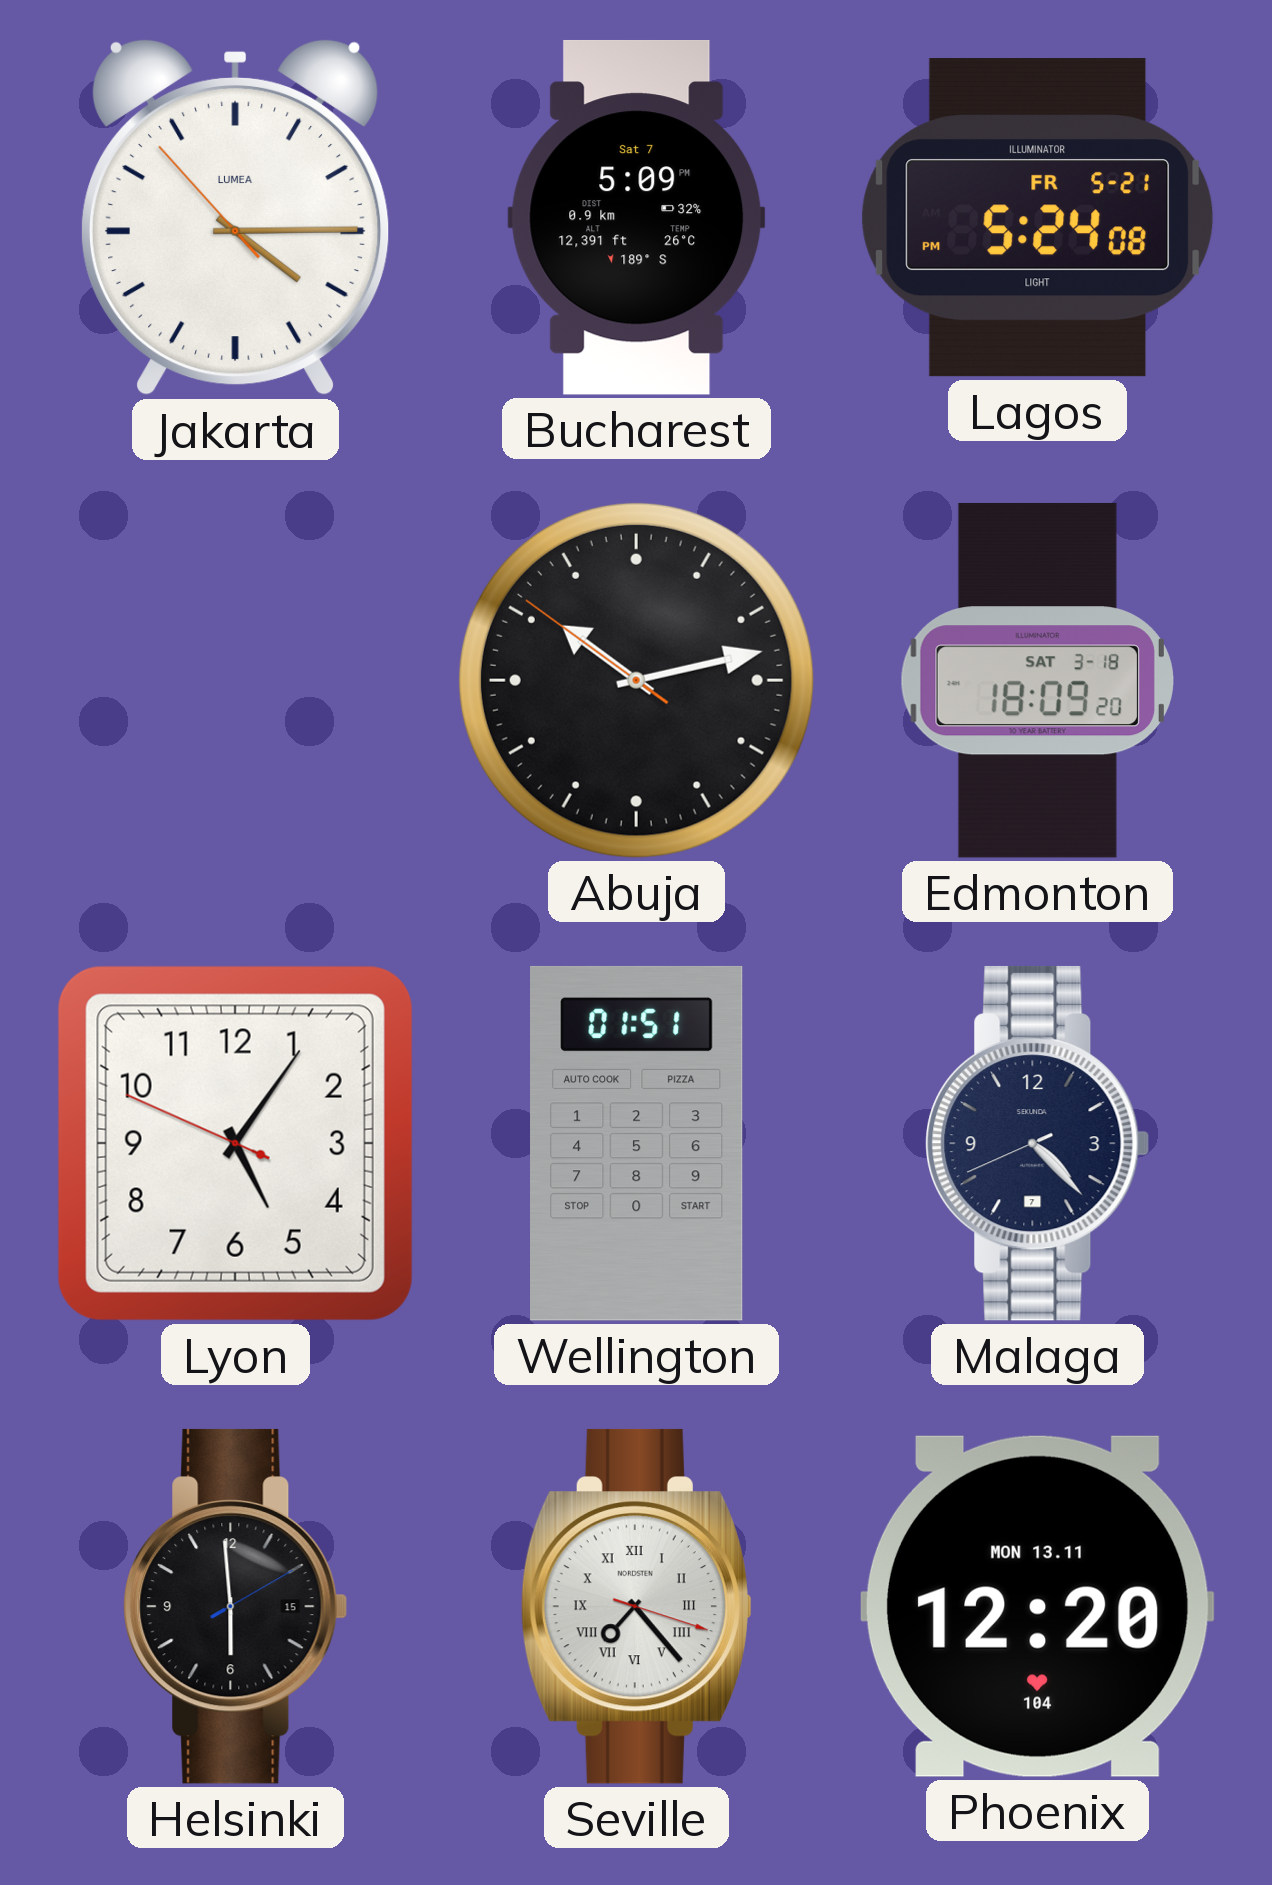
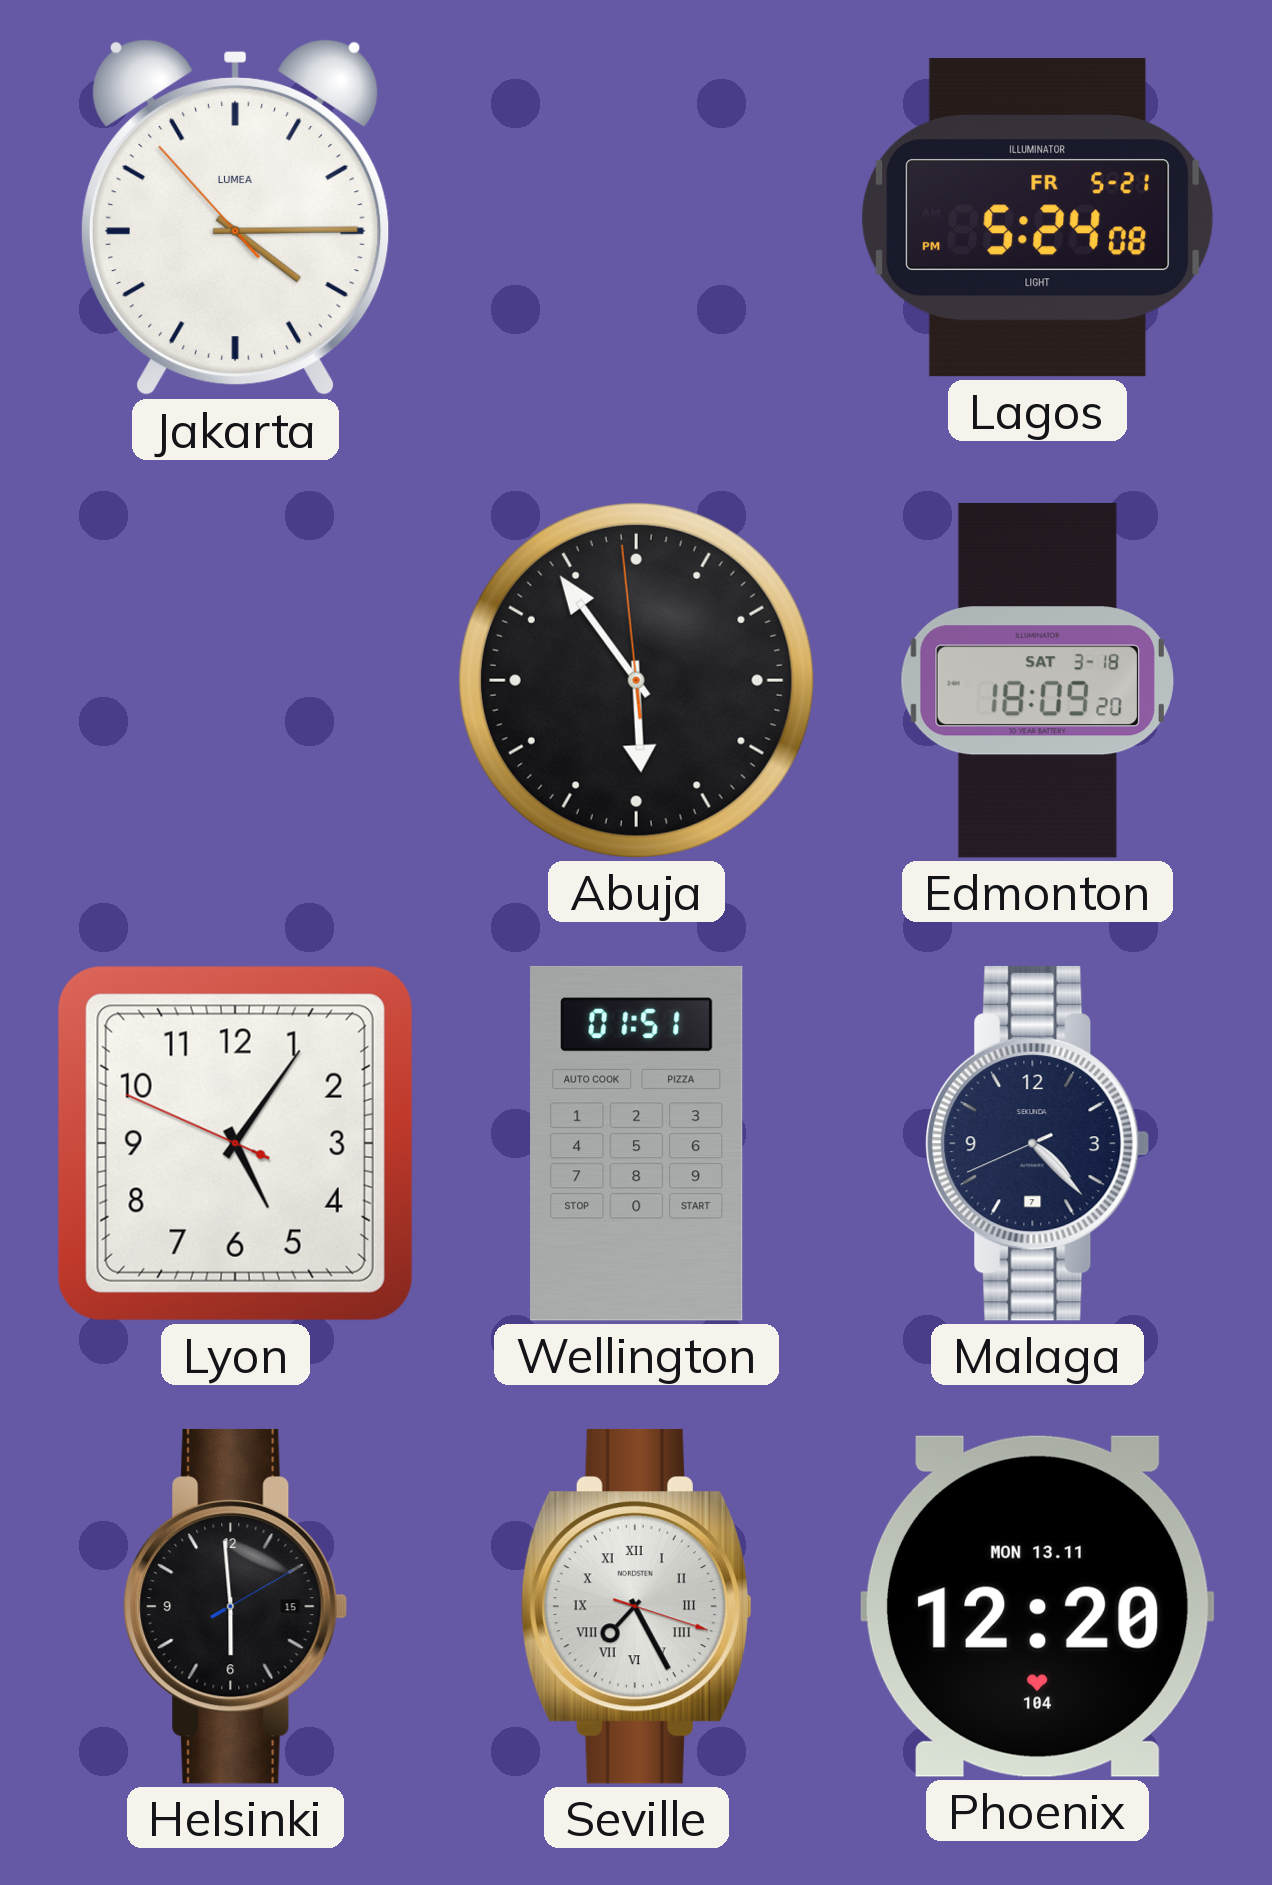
Bucharest: 5:09 -> none (637, 217)
Abuja: 10:12 -> 5:53 (636, 680)
Seville: 7:23 -> 7:25 (636, 1606)
